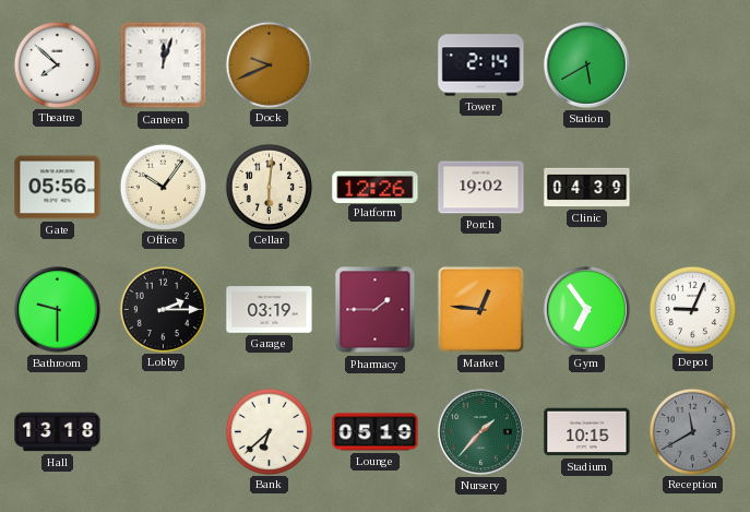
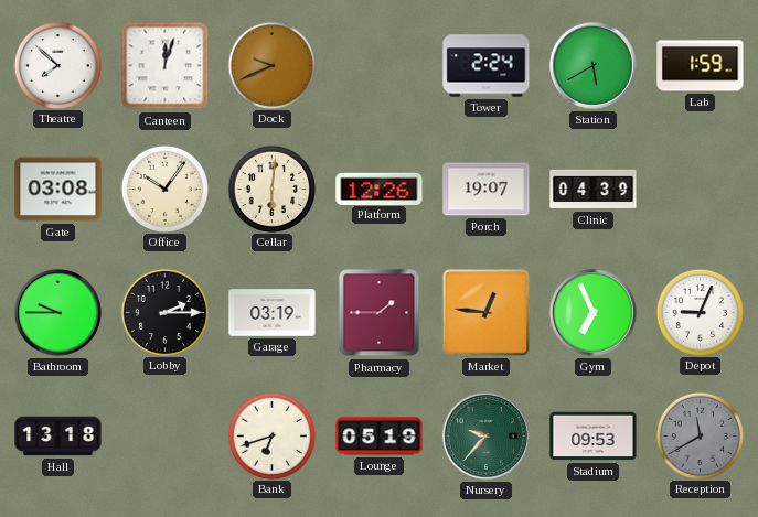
Tower: 2:14 -> 2:24 (487, 66)
Lab: none -> 1:59 (701, 66)
Gate: 05:56 -> 03:08 (58, 190)
Porch: 19:02 -> 19:07 (487, 190)
Bathroom: 9:30 -> 9:45 (57, 312)
Gym: 6:54 -> 6:56 (592, 312)
Bank: 6:38 -> 6:42 (271, 435)
Nursery: 1:37 -> 9:37 (485, 435)
Stadium: 10:15 -> 09:53 (594, 437)
